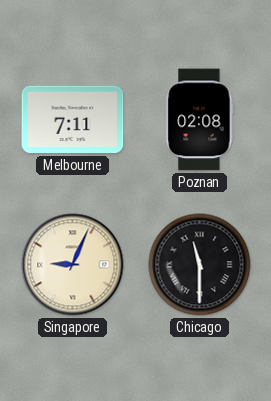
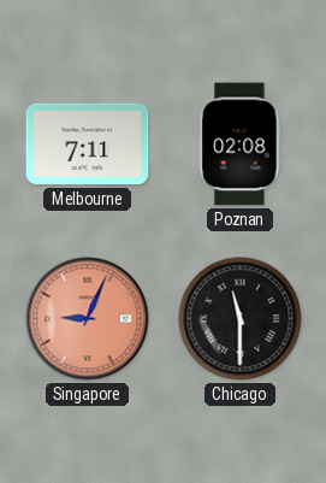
Singapore dial: cream -> salmon (88, 319)
